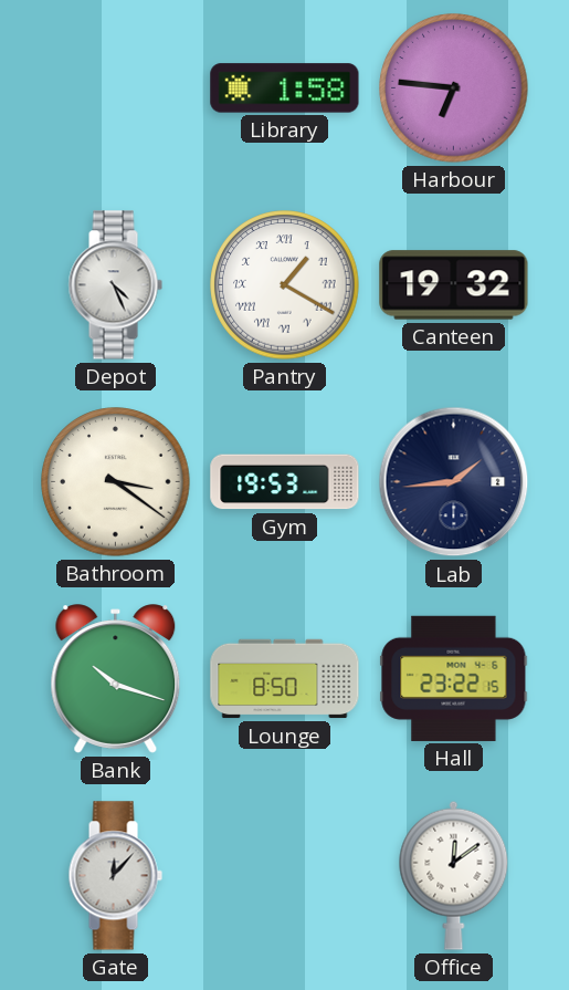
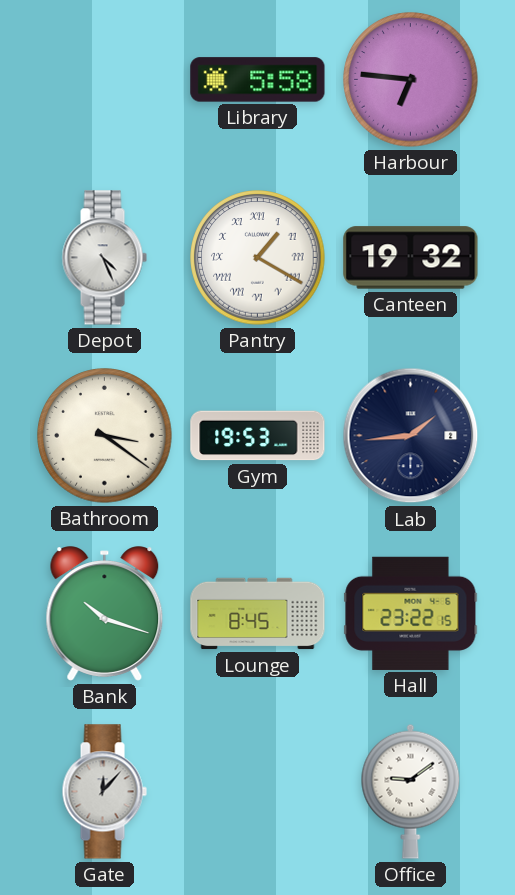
Library: 1:58 -> 5:58 (258, 80)
Lounge: 8:50 -> 8:45 (258, 614)
Office: 12:09 -> 9:09 (411, 791)
